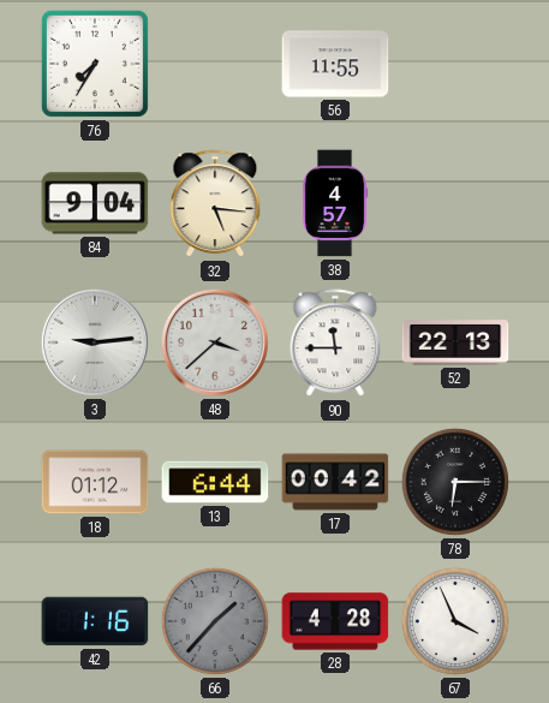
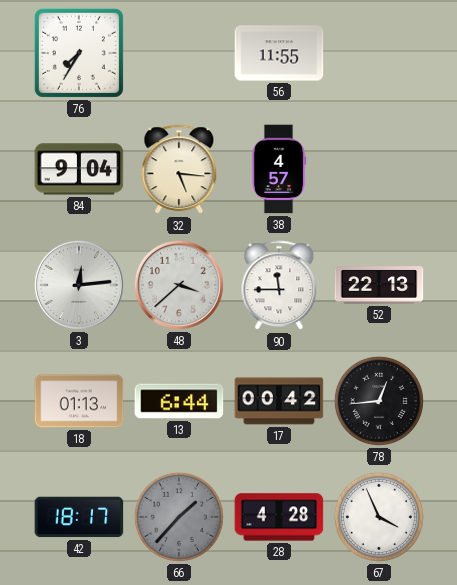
3: 9:14 -> 12:14 (79, 285)
18: 01:12 -> 01:13 (79, 401)
78: 6:15 -> 12:44 (379, 401)
42: 1:16 -> 18:17 (79, 517)
